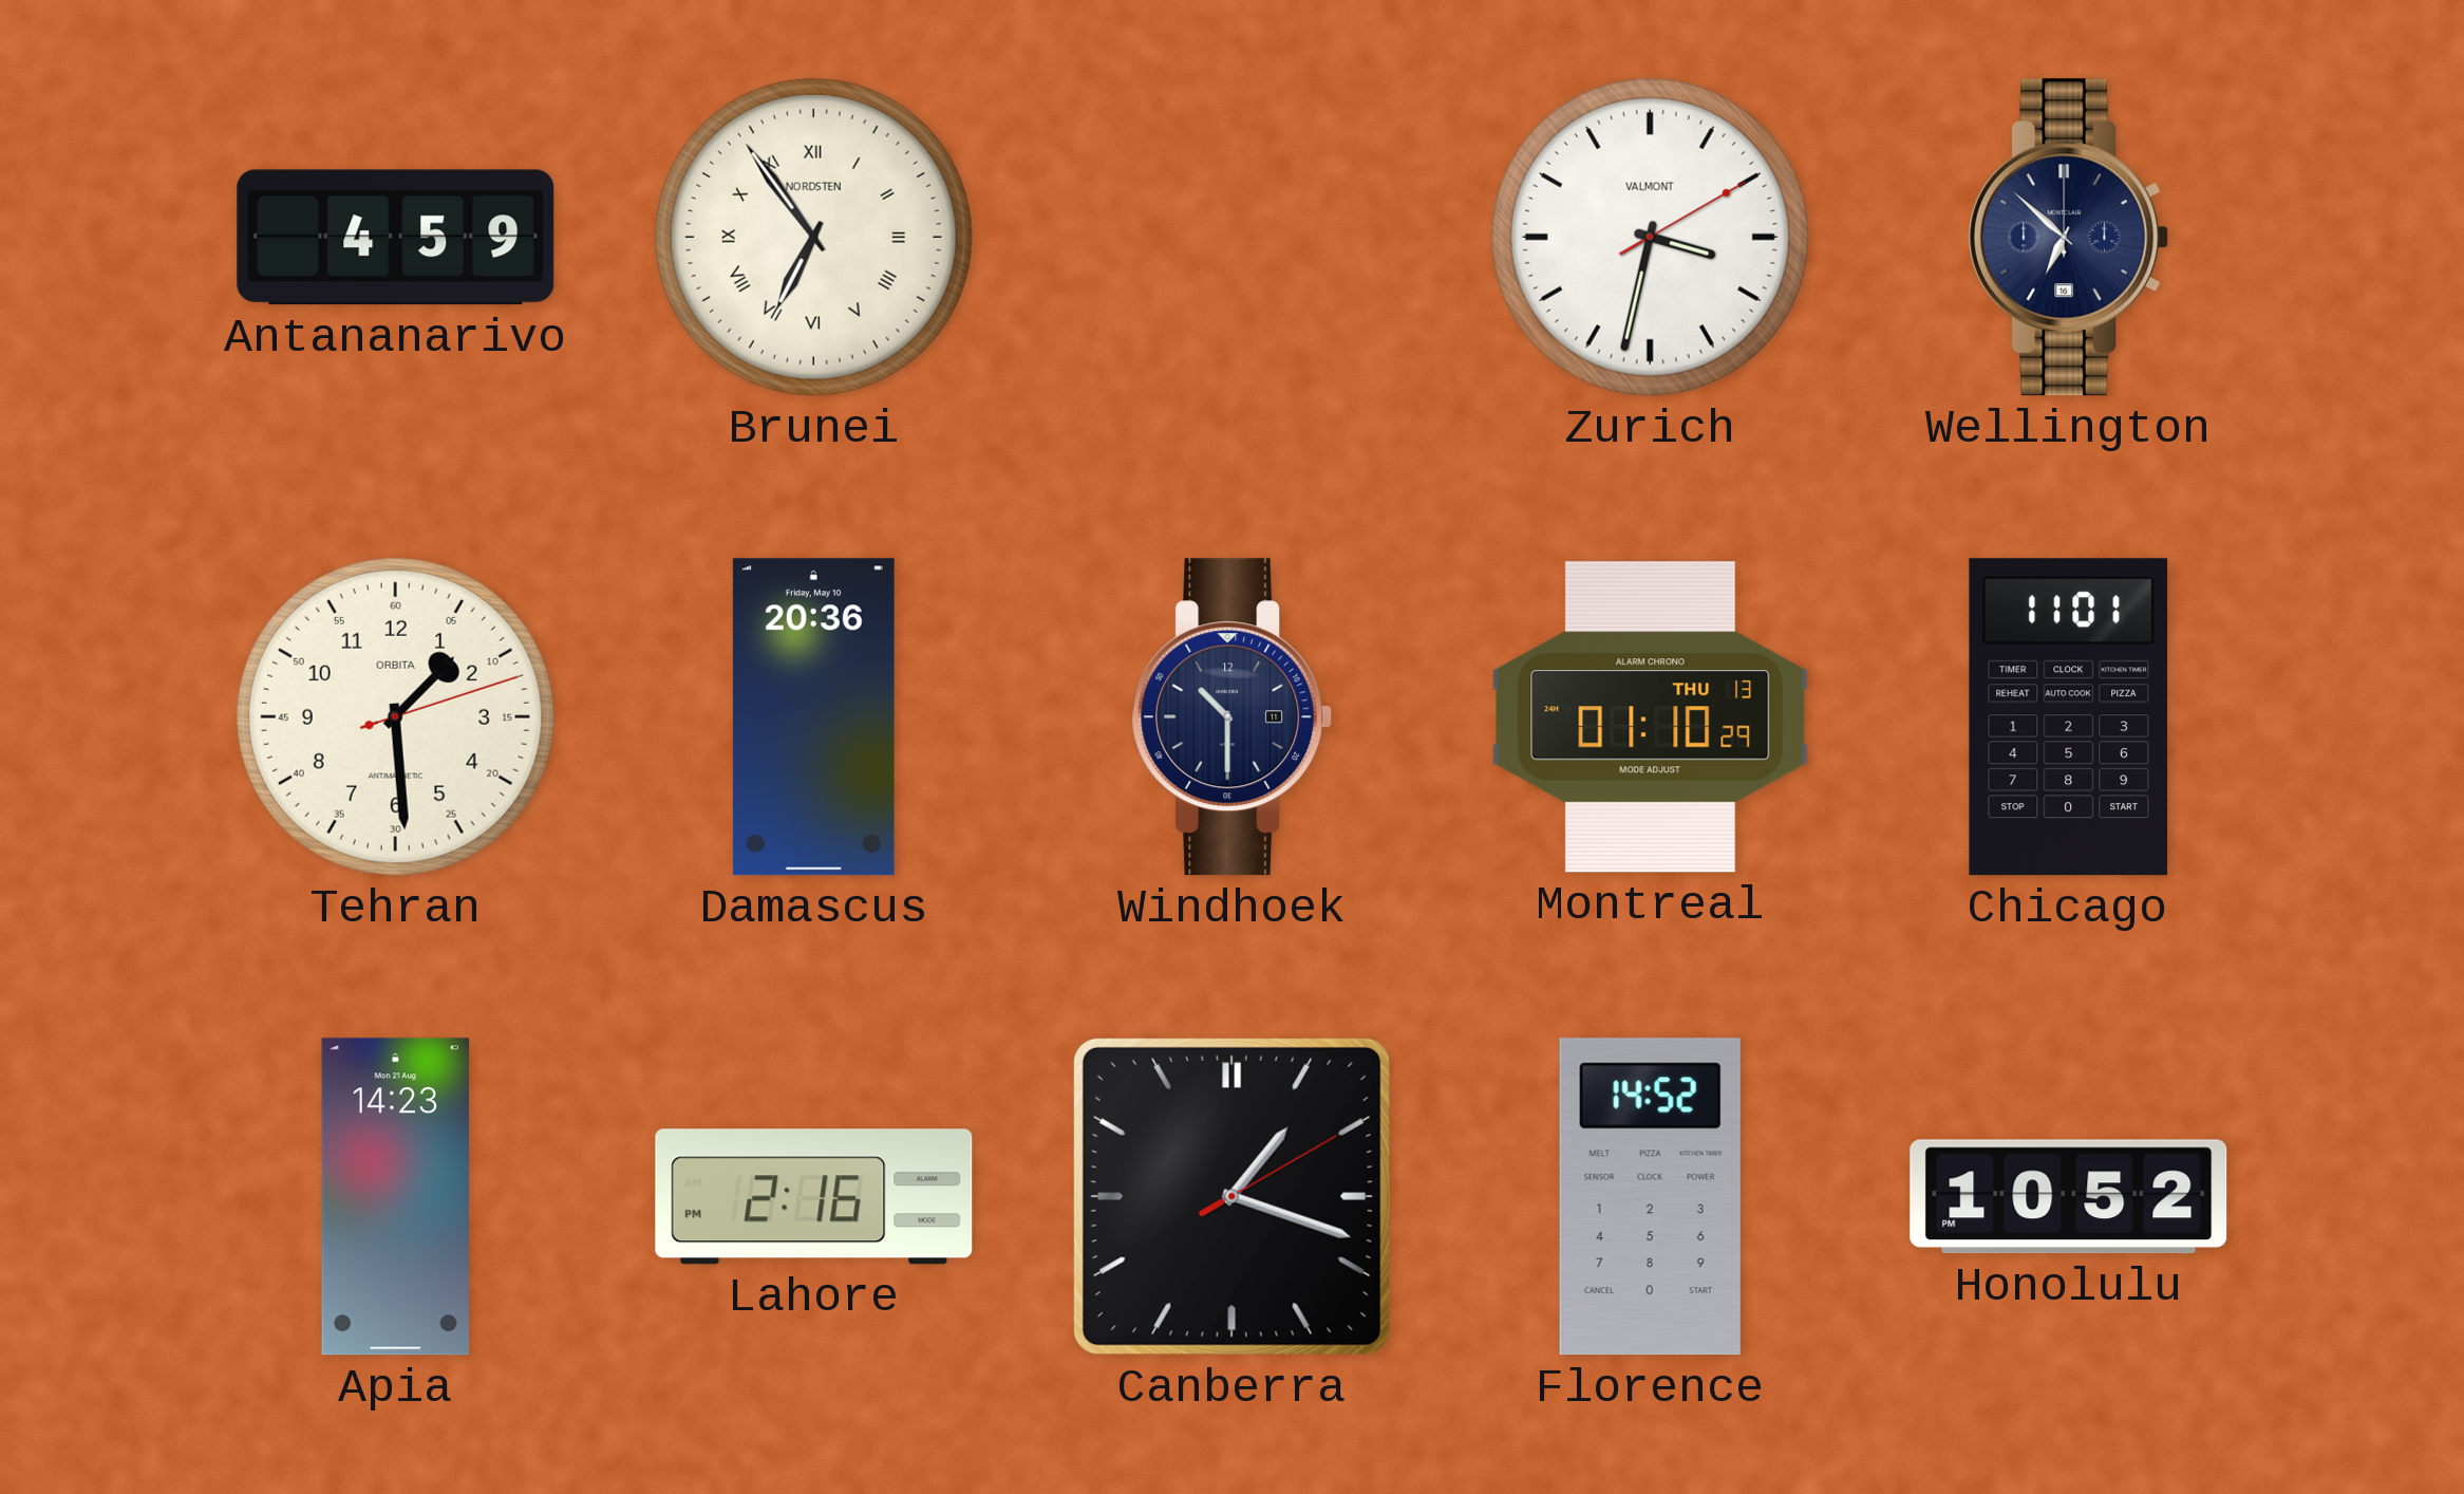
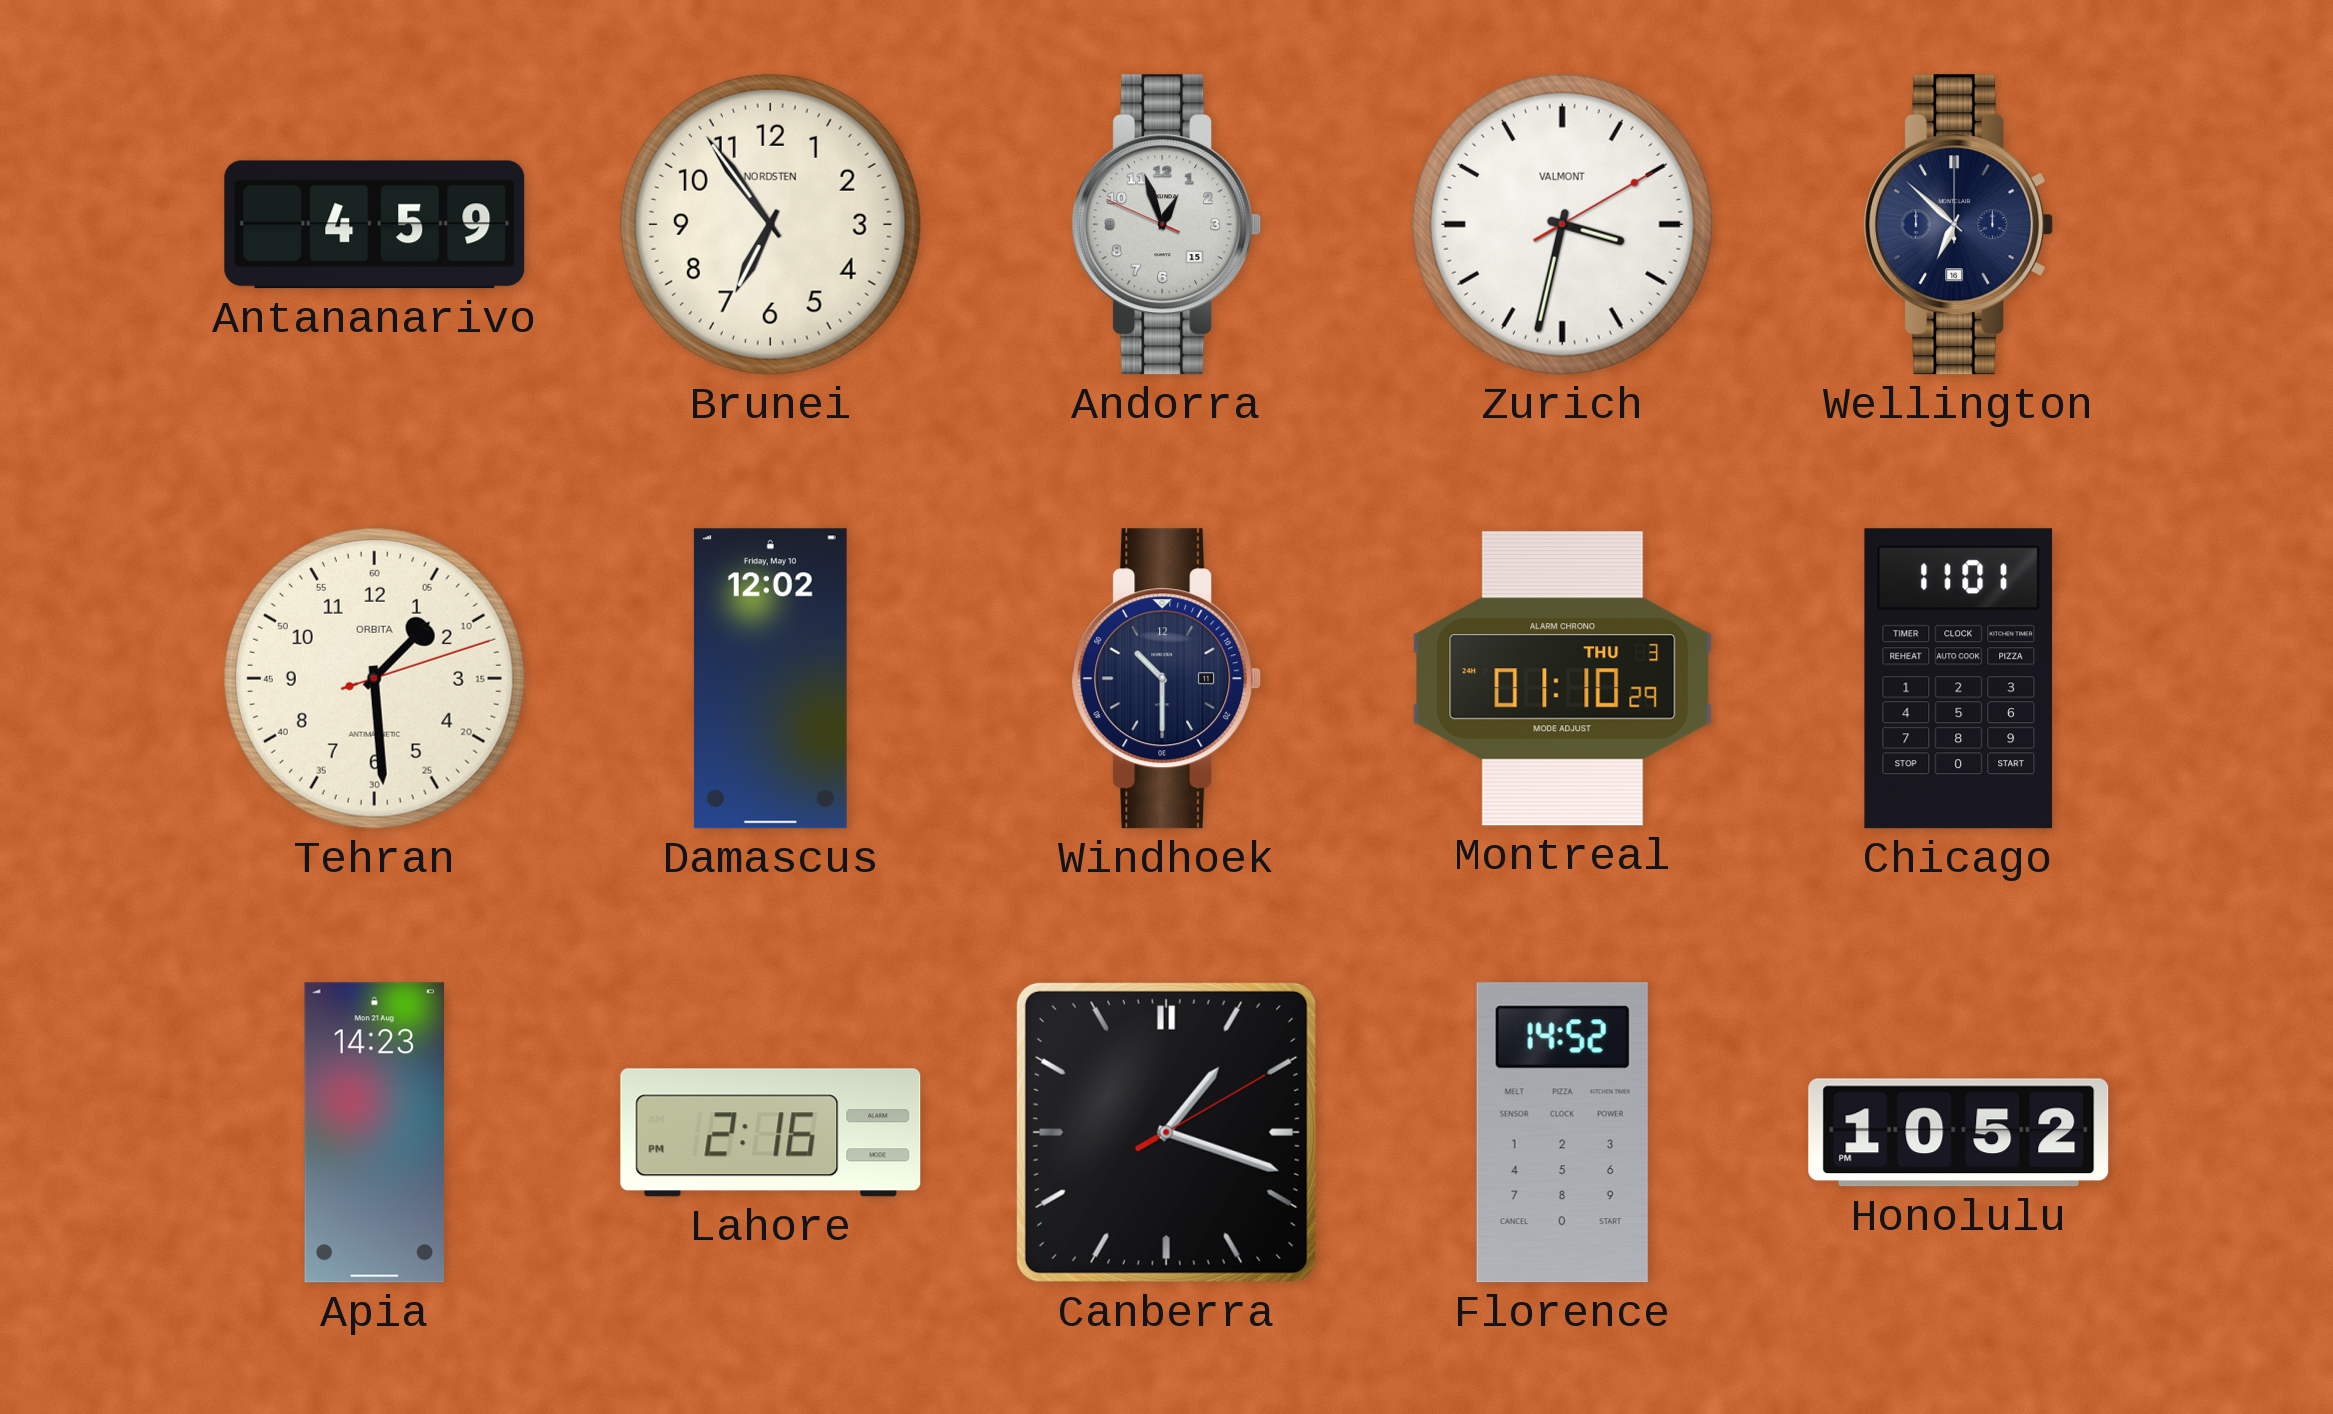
Brunei numerals: Roman -> Arabic (770, 224)
Andorra: none -> 12:56 (1167, 225)
Damascus: 20:36 -> 12:02 (770, 679)
Montreal date: THU 13 -> THU 3 (1563, 679)
